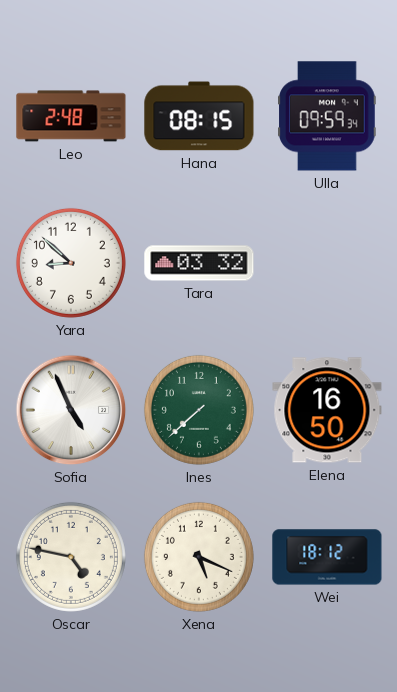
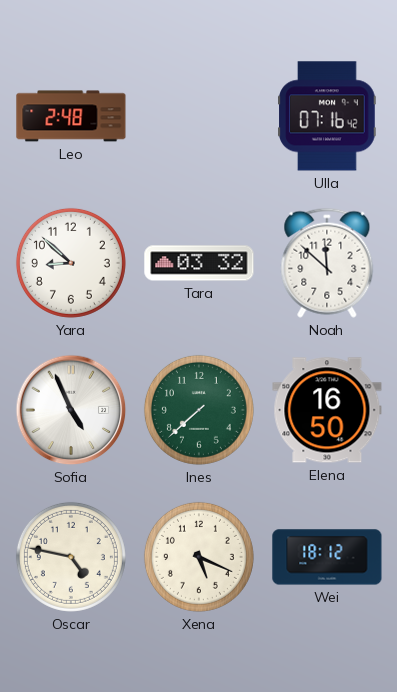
Hana: 08:15 -> none (199, 116)
Ulla: 09:59 -> 07:16 (327, 116)
Noah: none -> 11:52 (327, 263)
